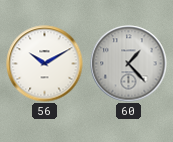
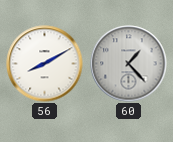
56: 10:10 -> 8:10 (45, 64)
